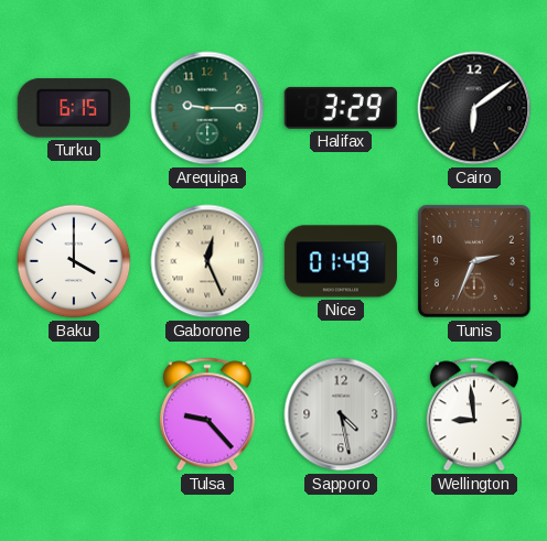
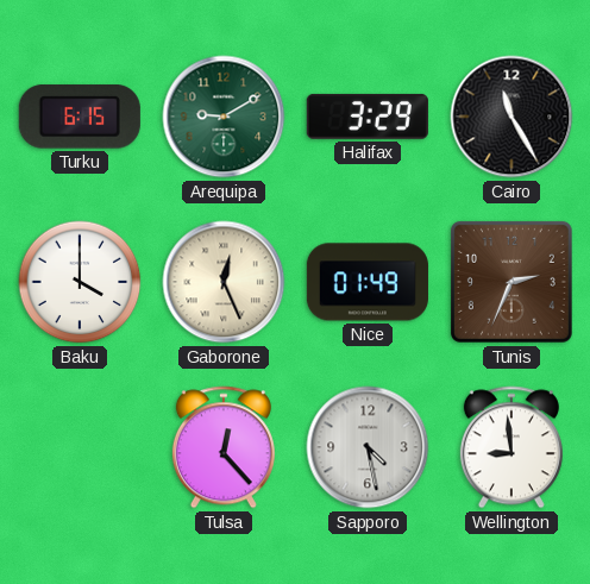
Arequipa: 9:15 -> 9:10 (224, 117)
Cairo: 6:09 -> 11:25 (511, 117)
Tulsa: 9:23 -> 12:23 (224, 447)
